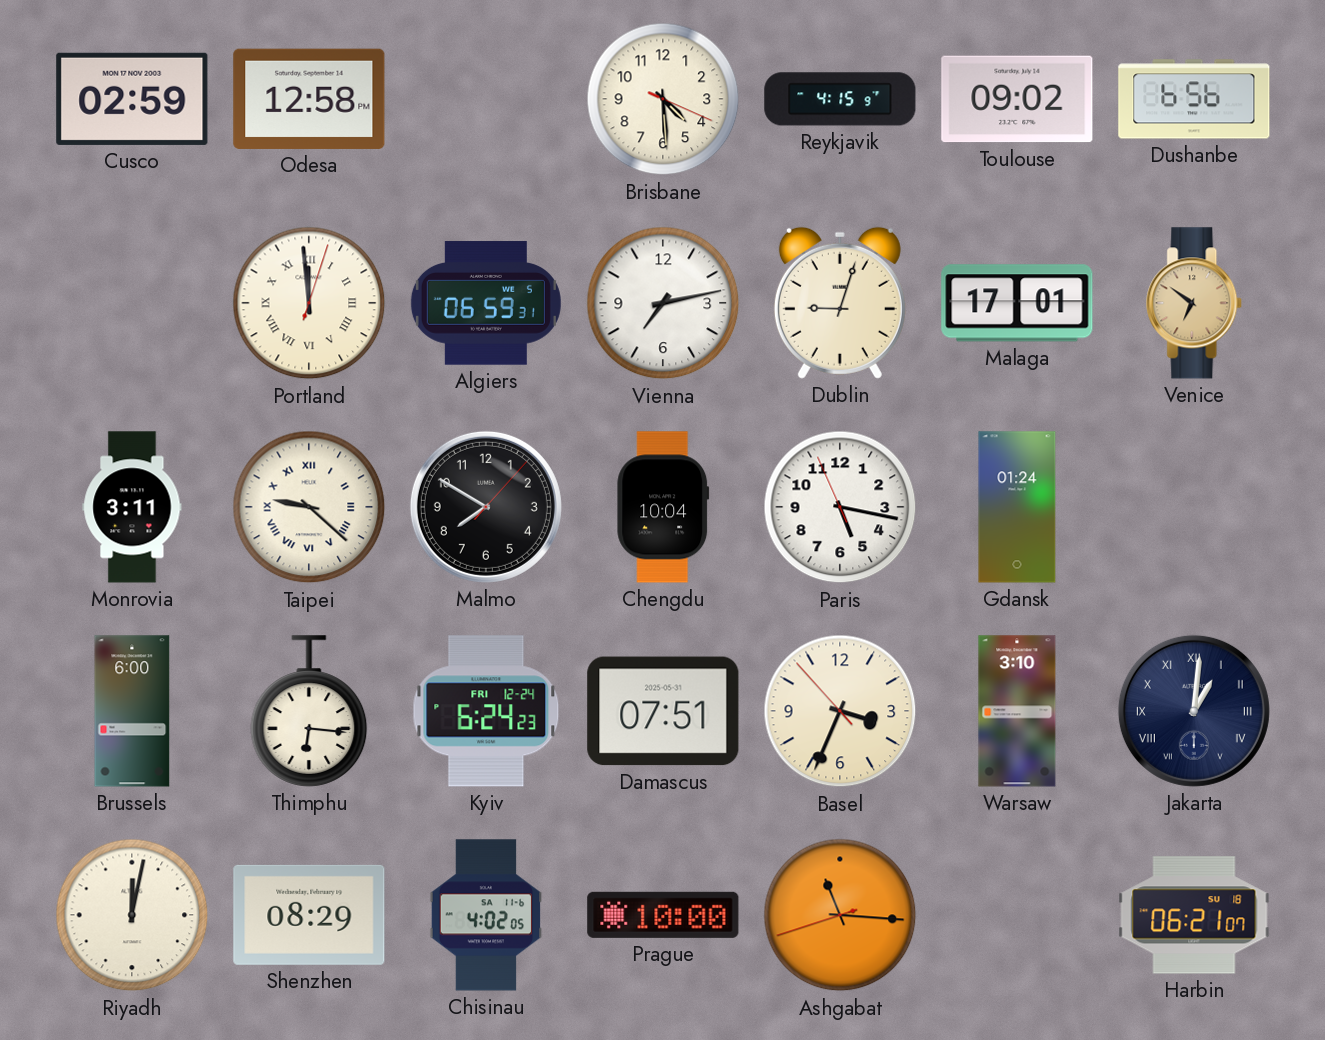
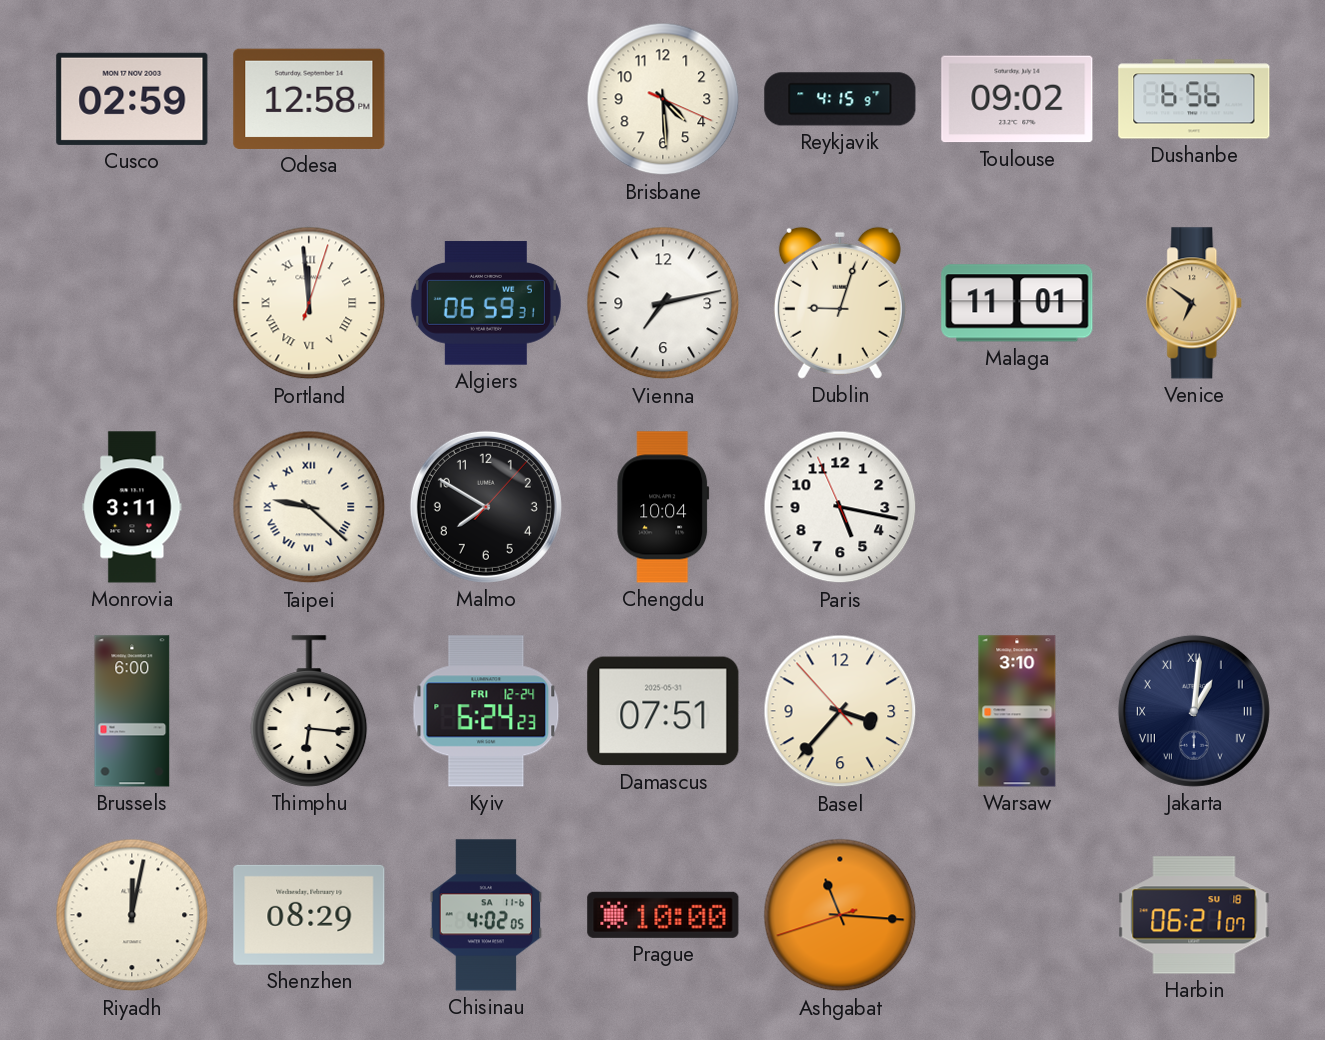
Malaga: 17:01 -> 11:01 (1017, 303)
Gdansk: 01:24 -> none (1017, 507)
Basel: 3:33 -> 3:36 (840, 711)
